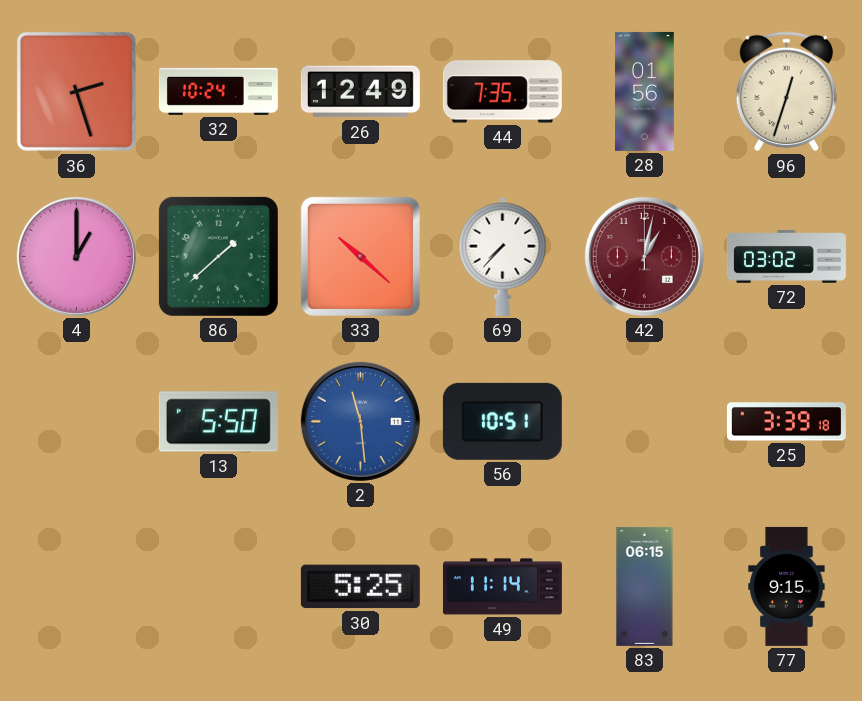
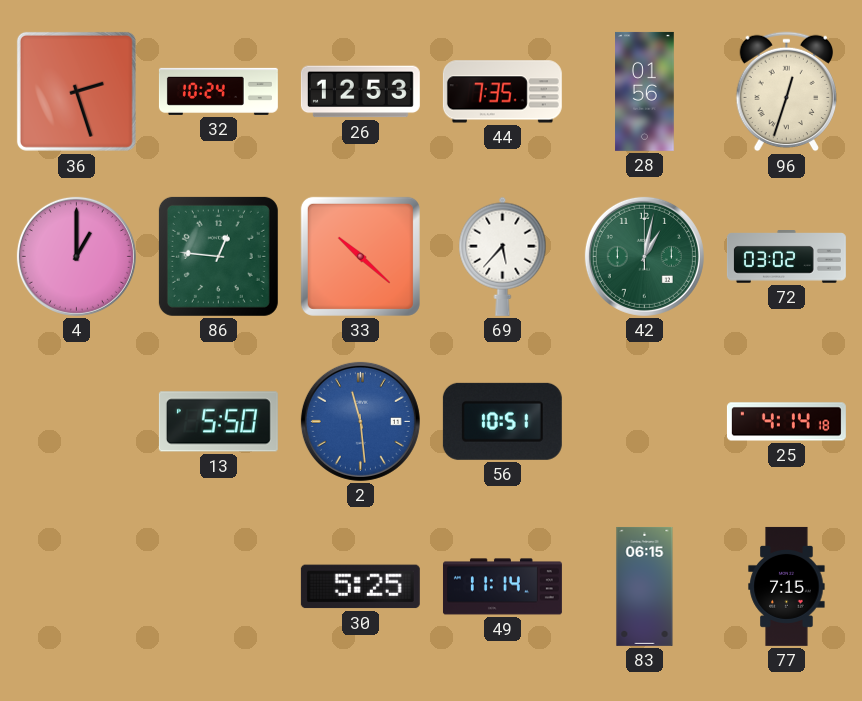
26: 12:49 -> 12:53 (360, 92)
86: 1:38 -> 12:46 (218, 256)
69: 7:37 -> 5:37 (503, 256)
42 dial: burgundy -> green (644, 256)
25: 3:39 -> 4:14 (786, 422)
77: 9:15 -> 7:15 (787, 586)
